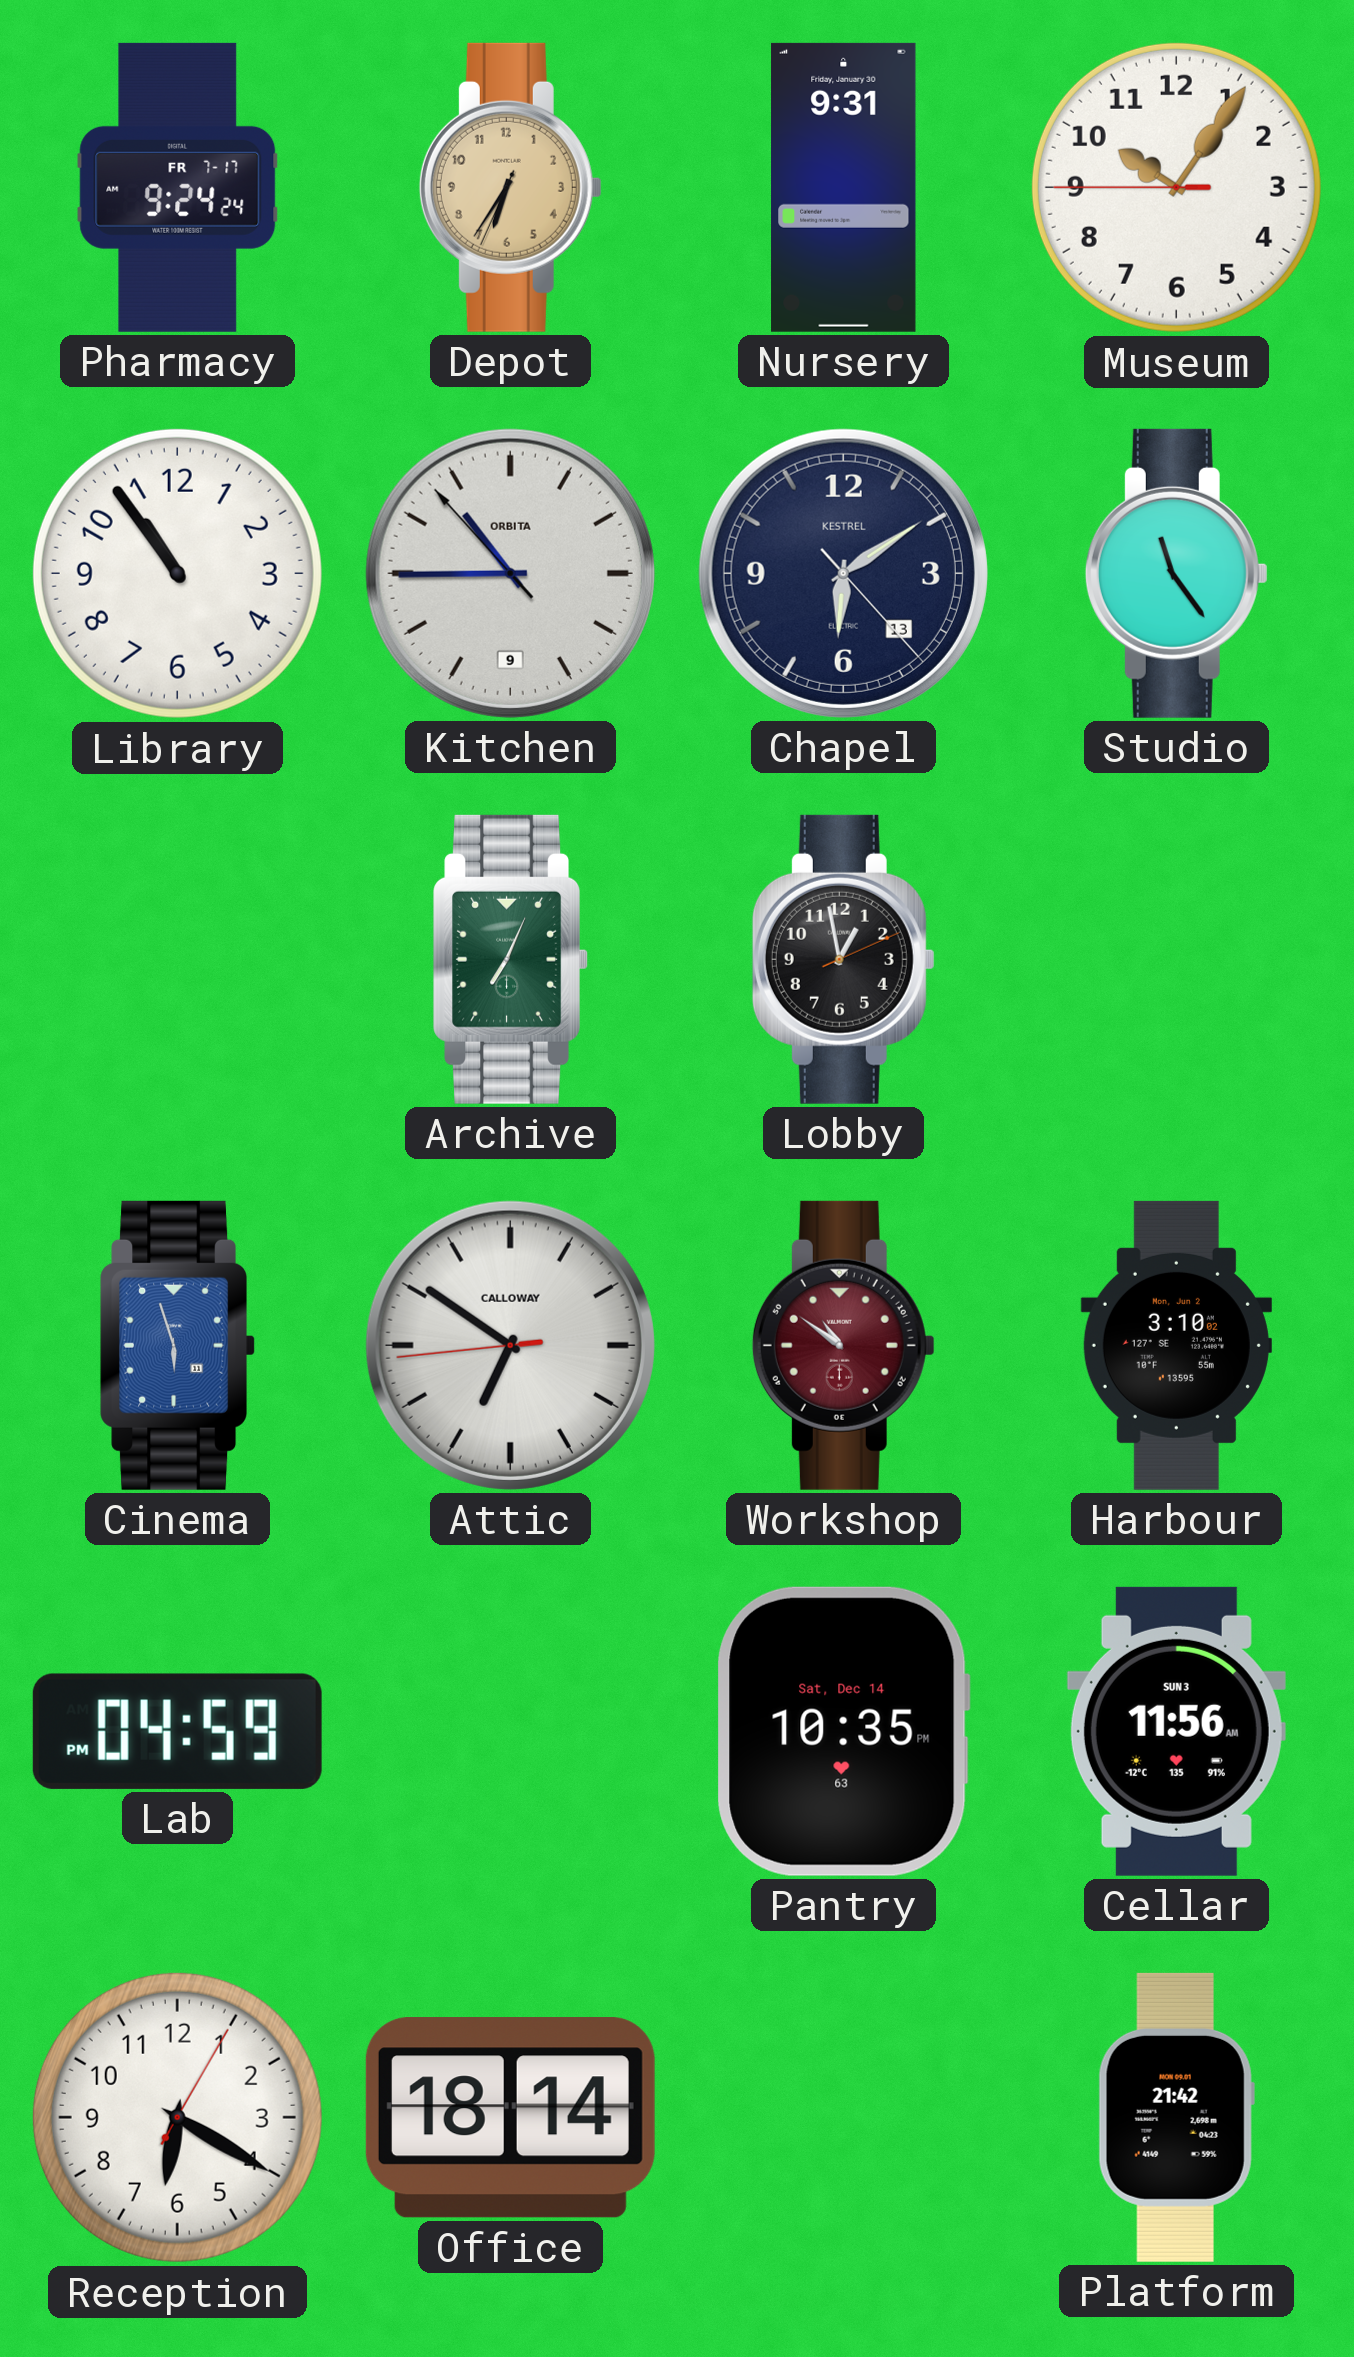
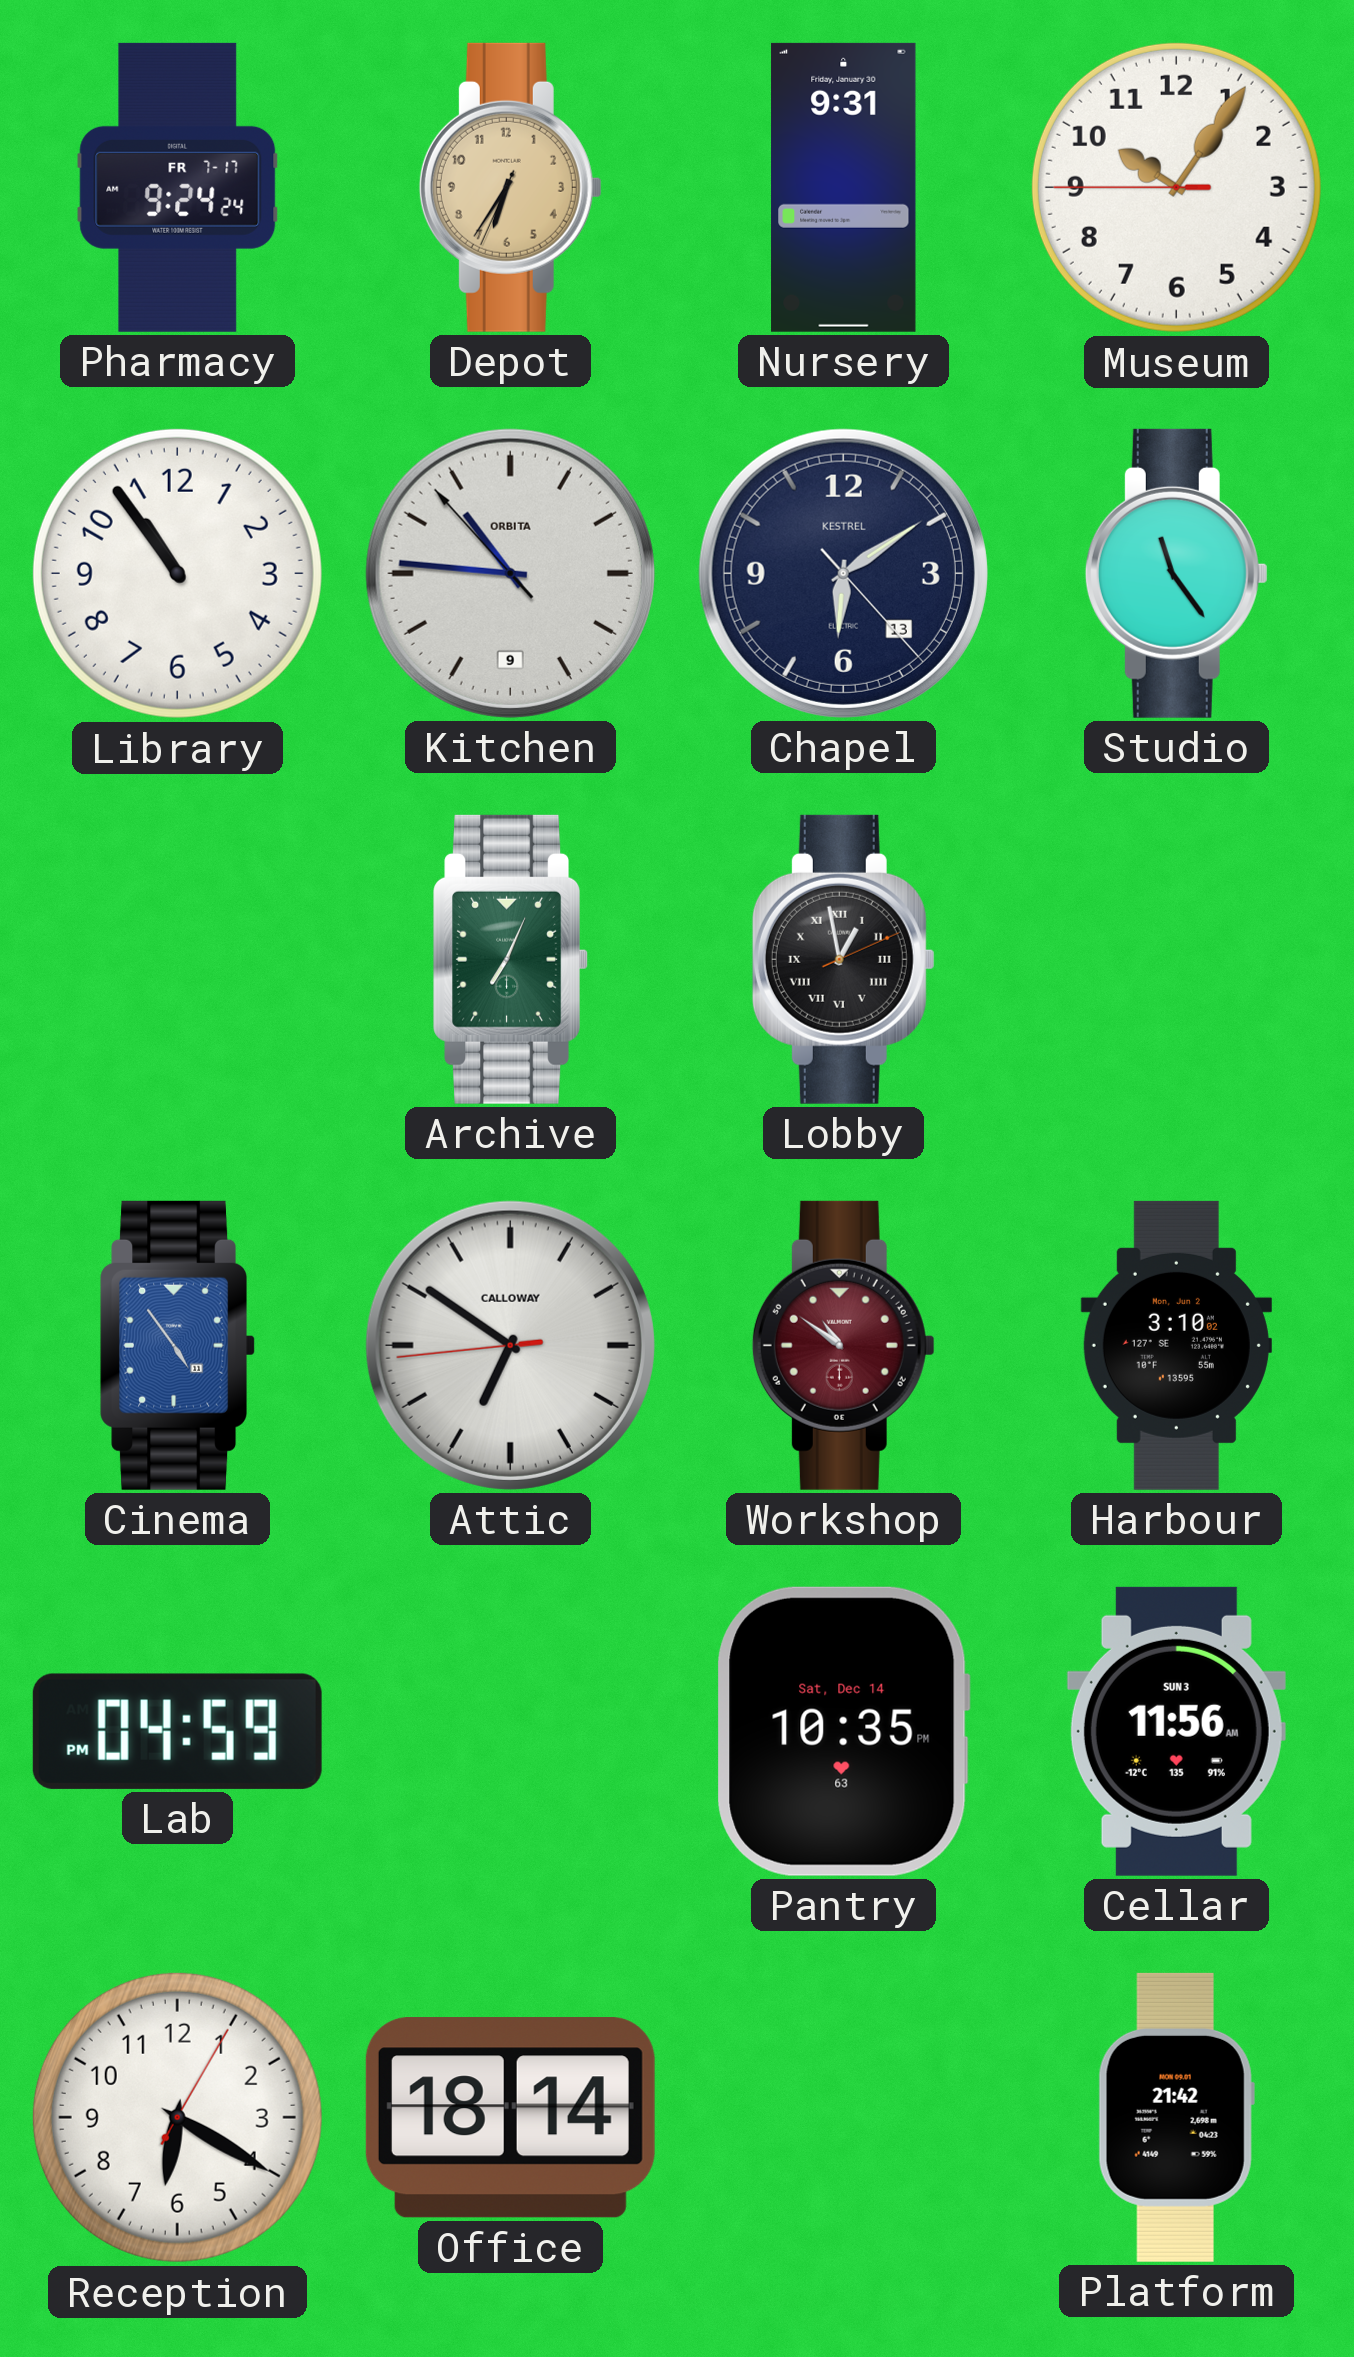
Kitchen: 10:44 -> 10:45 (510, 573)
Lobby numerals: Arabic -> Roman (843, 959)
Cinema: 5:57 -> 4:54 (177, 1345)
